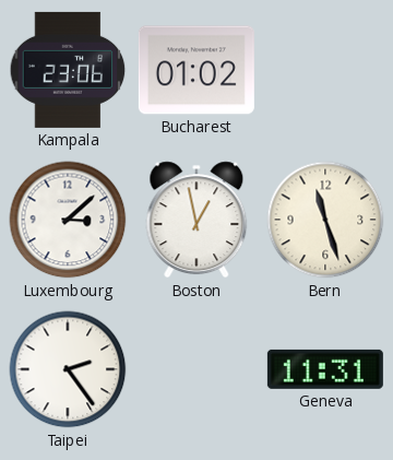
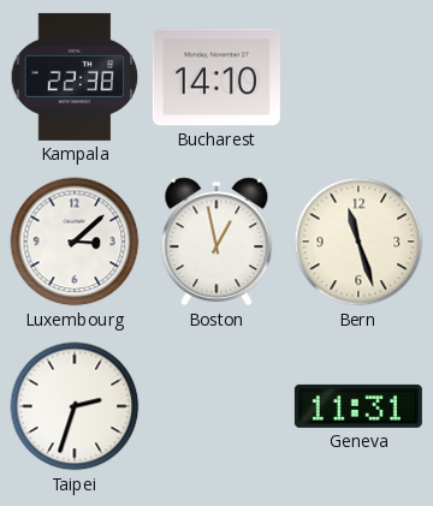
Kampala: 23:06 -> 22:38 (75, 77)
Bucharest: 01:02 -> 14:10 (216, 77)
Taipei: 2:24 -> 2:33 (75, 406)
